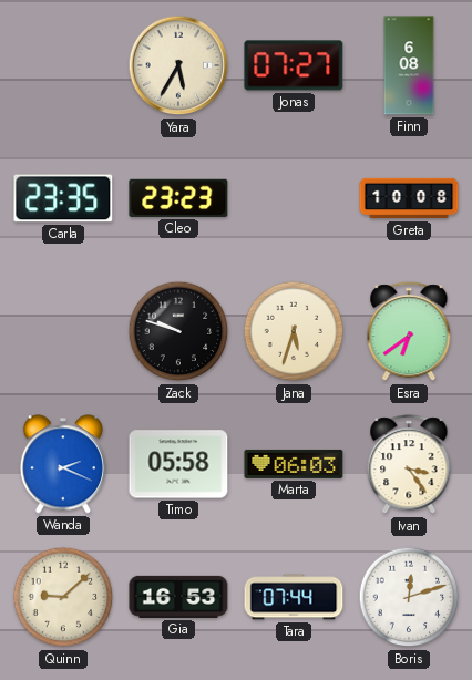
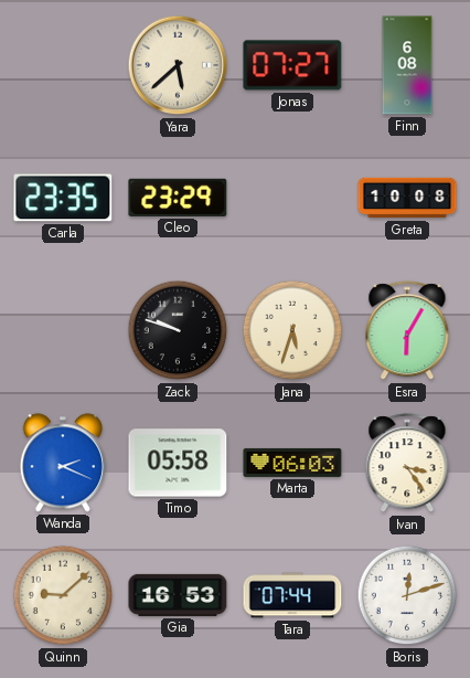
Yara: 5:35 -> 5:38 (178, 65)
Cleo: 23:23 -> 23:29 (178, 198)
Esra: 6:39 -> 6:05 (407, 331)
